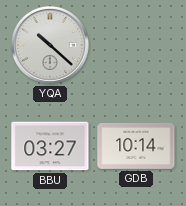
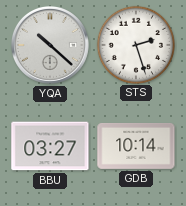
STS: none -> 2:27 (135, 44)
